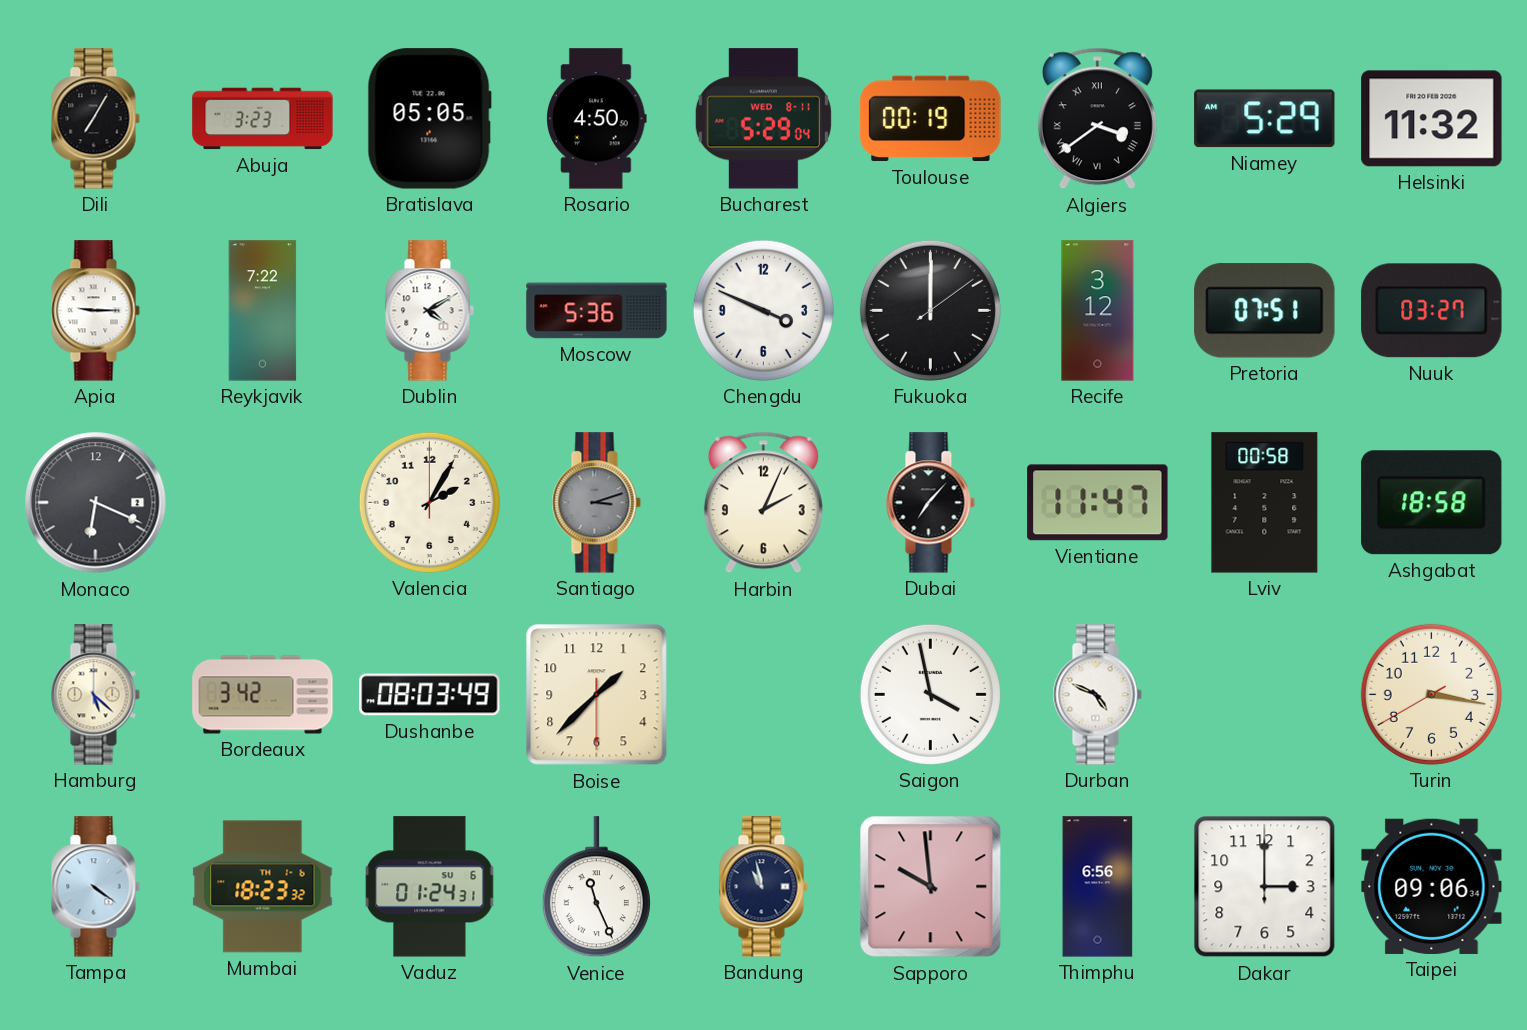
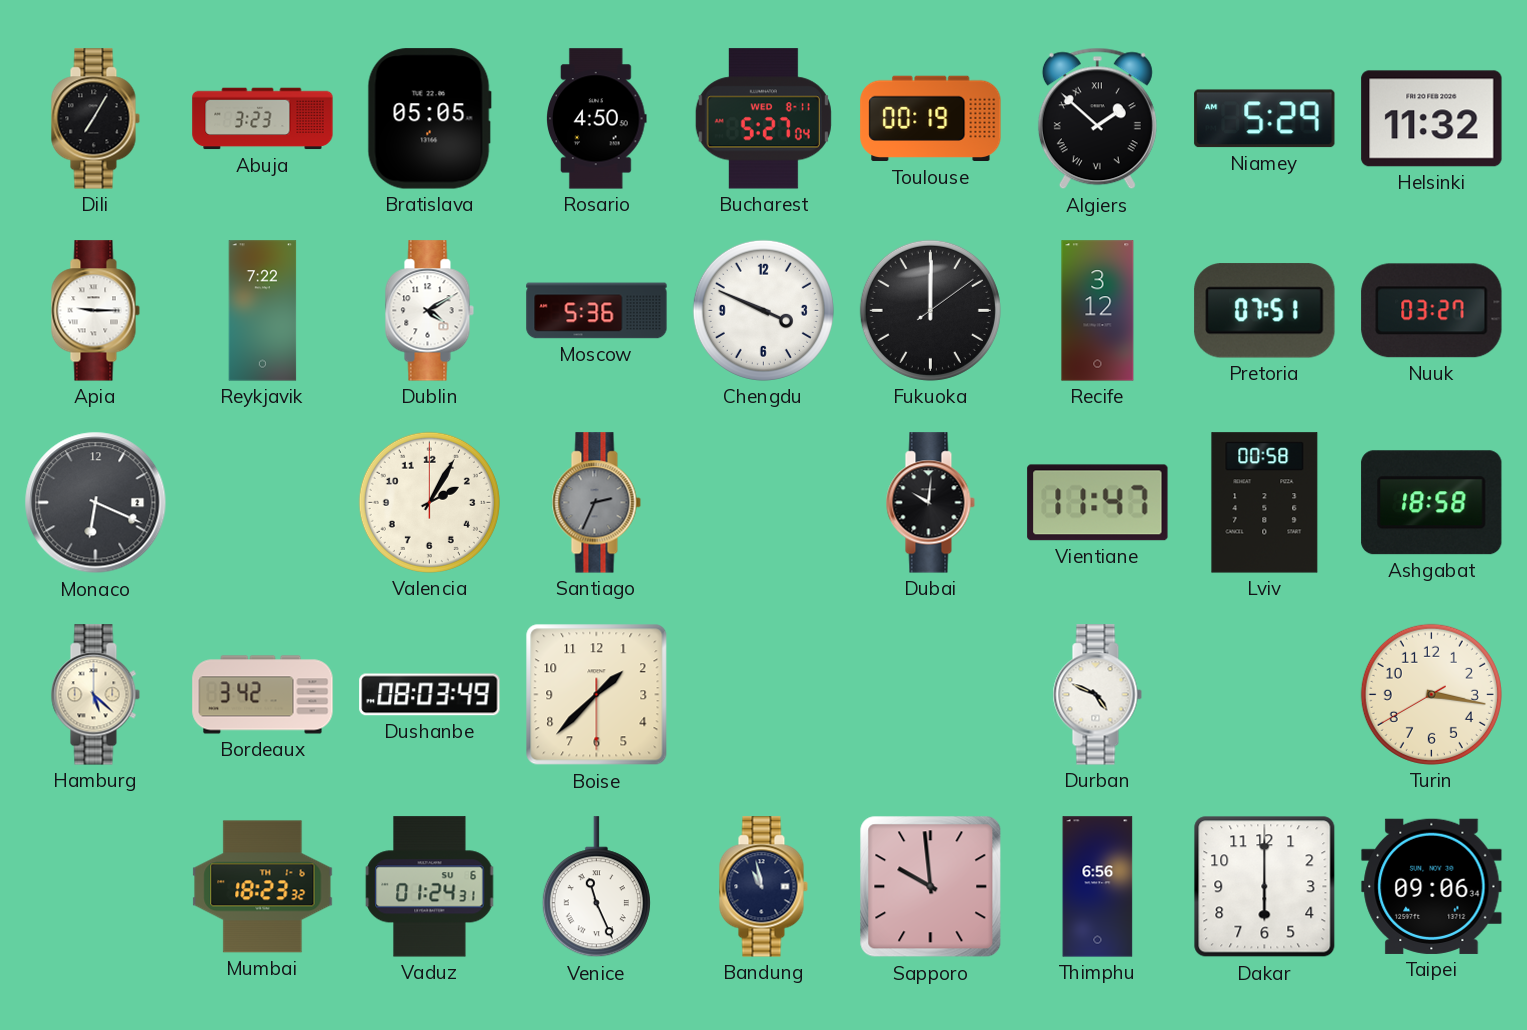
Bucharest: 5:29 -> 5:27 (763, 119)
Algiers: 3:39 -> 1:52 (1097, 119)
Santiago: 3:12 -> 2:34 (596, 503)
Harbin: 2:04 -> none (763, 503)
Dubai: 7:07 -> 10:01 (930, 503)
Saigon: 3:58 -> none (930, 694)
Tampa: 4:21 -> none (95, 887)
Dakar: 3:00 -> 6:00 (1265, 887)
